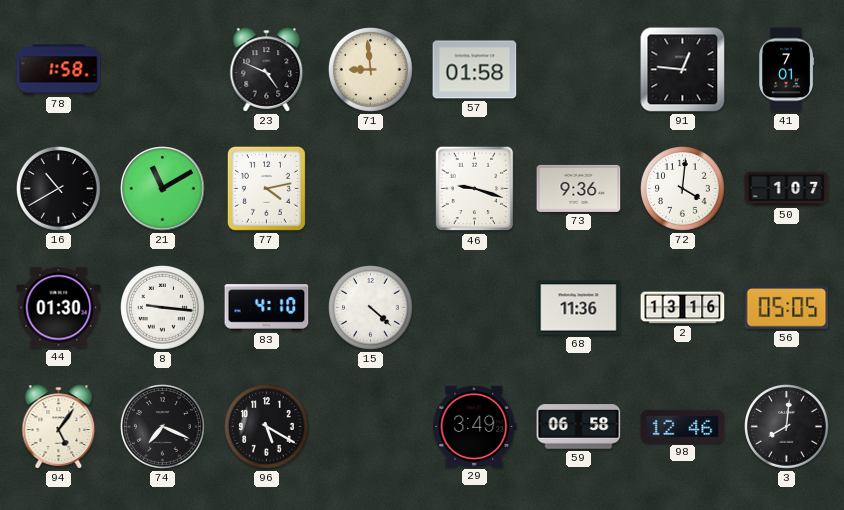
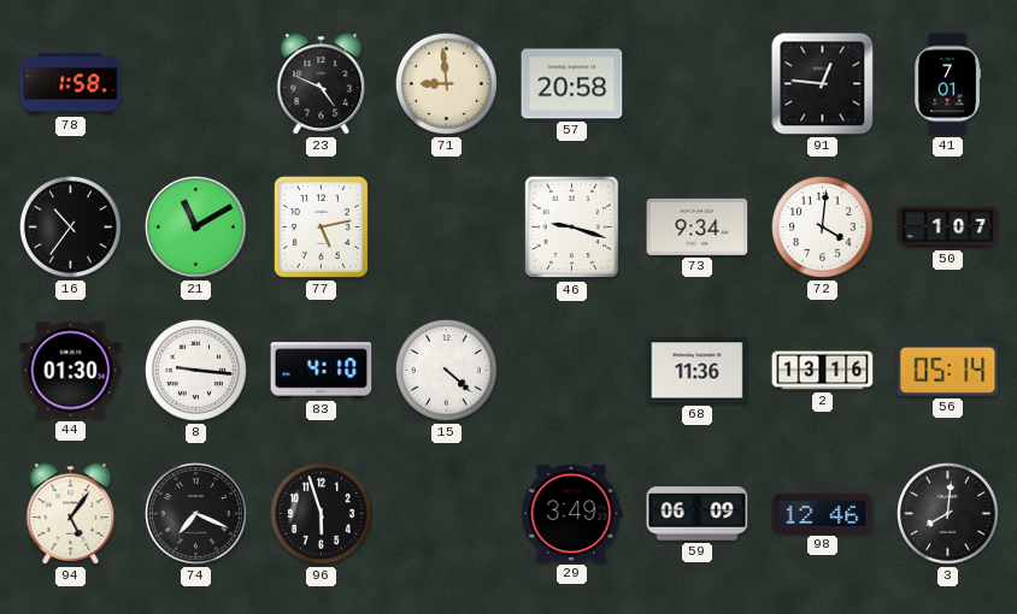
57: 01:58 -> 20:58 (572, 84)
16: 10:40 -> 10:36 (71, 228)
77: 4:13 -> 5:13 (321, 226)
73: 9:36 -> 9:34 (698, 226)
56: 05:05 -> 05:14 (948, 370)
96: 5:20 -> 5:57 (322, 514)
59: 06:58 -> 06:09 (698, 514)
